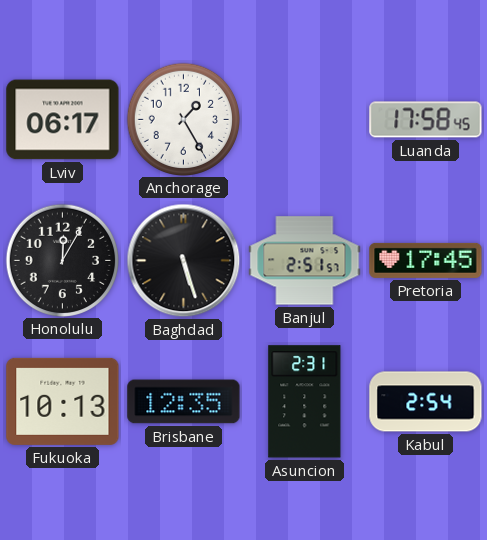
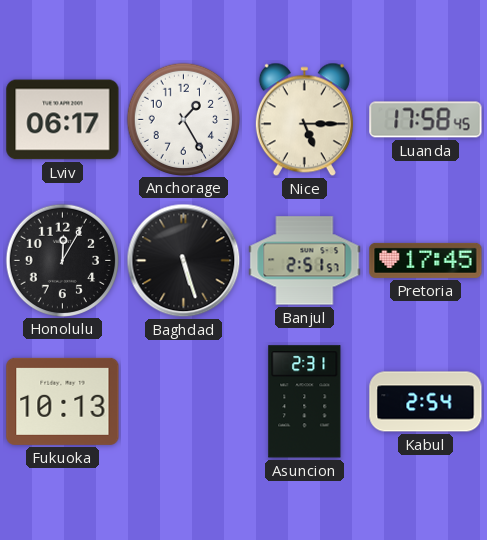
Nice: none -> 5:15 (304, 120)
Brisbane: 12:35 -> none (184, 402)
